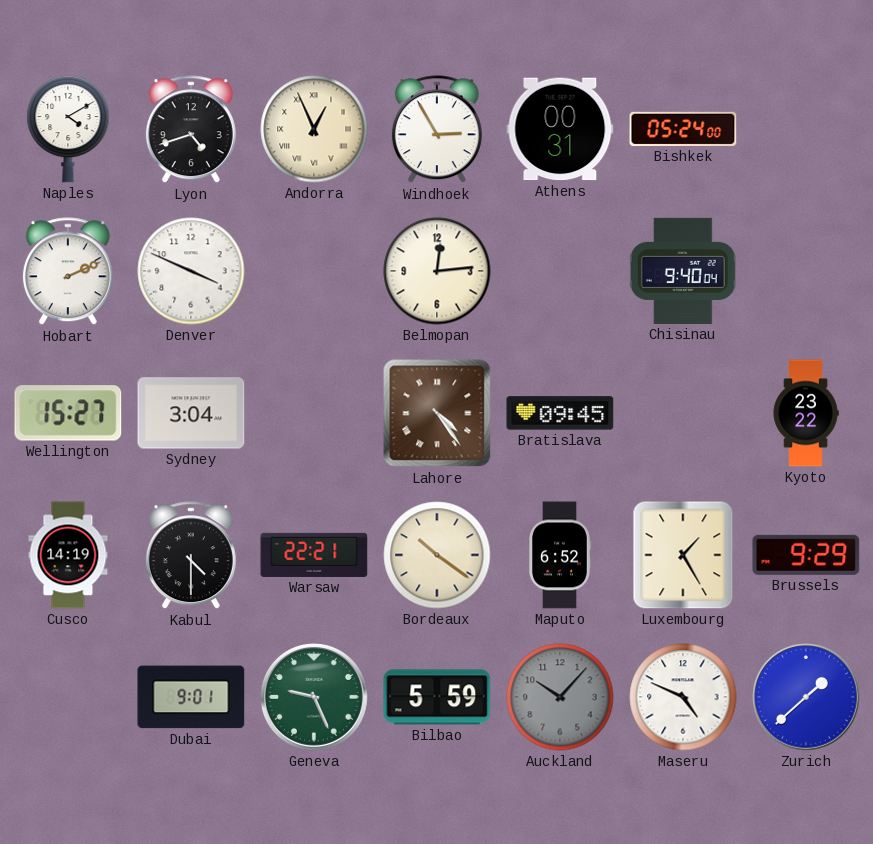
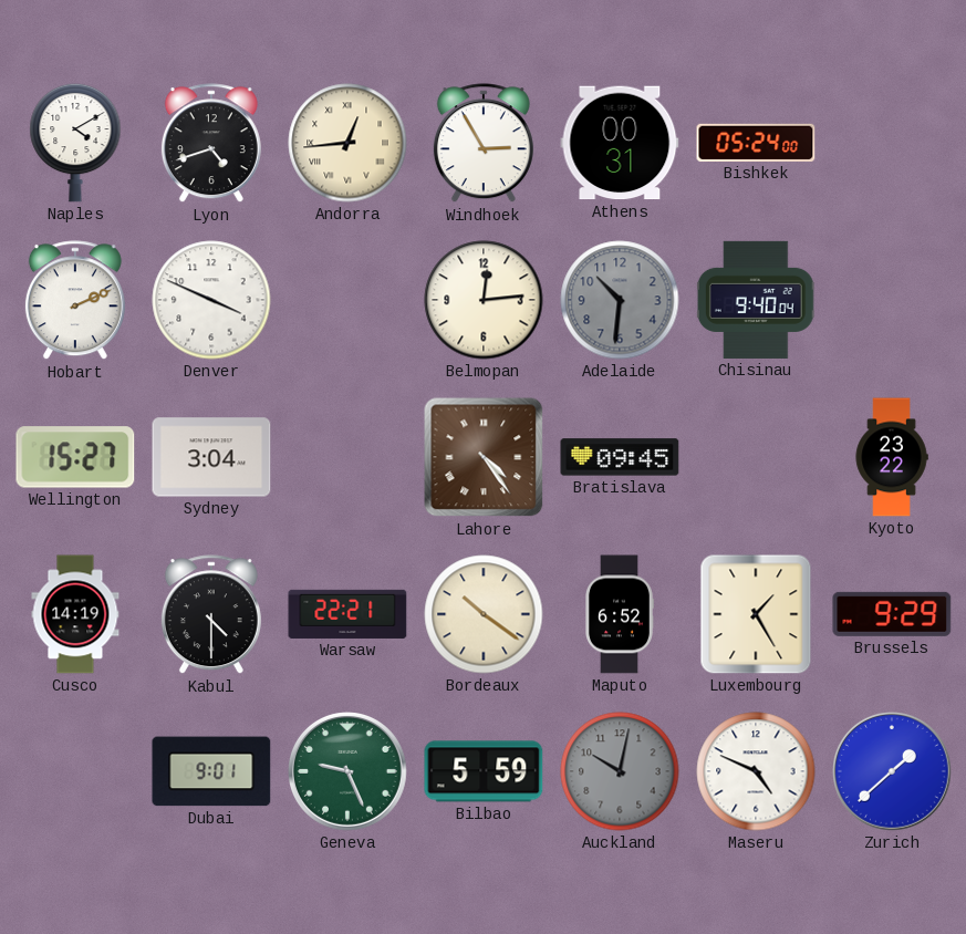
Andorra: 12:56 -> 12:44 (347, 143)
Adelaide: none -> 10:31 (620, 300)
Auckland: 10:07 -> 10:02 (620, 771)
